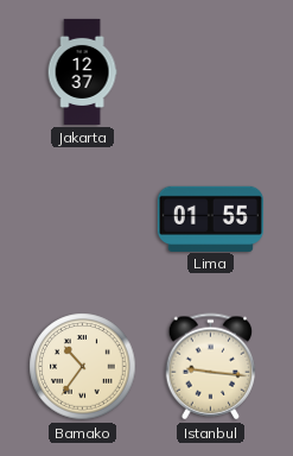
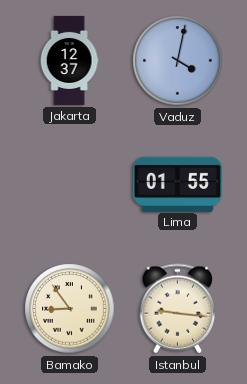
Vaduz: none -> 4:02 (178, 61)
Bamako: 10:36 -> 8:54 (70, 309)
